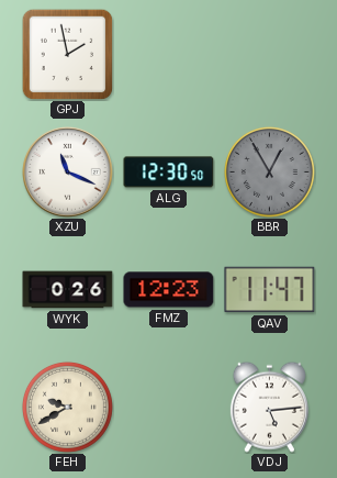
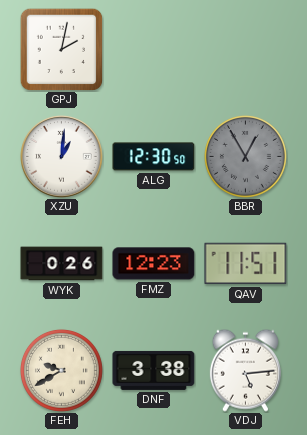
GPJ: 1:58 -> 2:02 (61, 49)
XZU: 11:19 -> 1:01 (62, 157)
QAV: 11:47 -> 11:51 (246, 264)
DNF: none -> 3:38 (154, 370)
